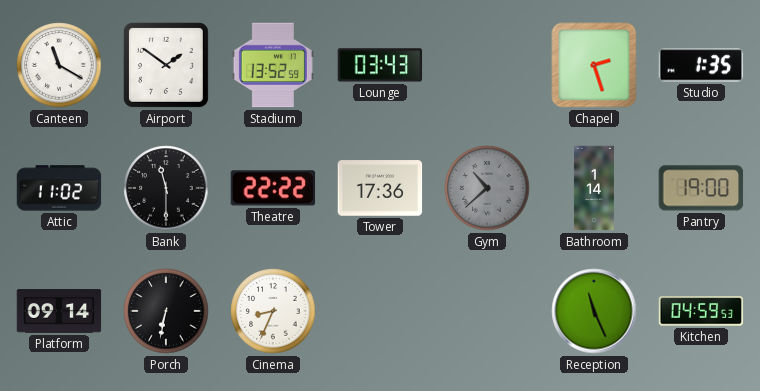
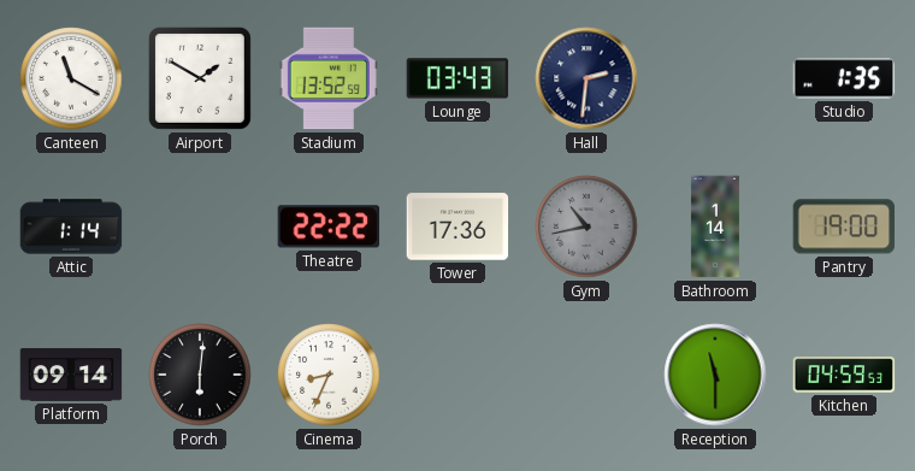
Airport: 1:51 -> 1:50 (200, 78)
Hall: none -> 2:31 (586, 78)
Chapel: 2:27 -> none (594, 65)
Attic: 11:02 -> 1:14 (71, 226)
Bank: 11:30 -> none (166, 188)
Gym: 10:38 -> 10:43 (586, 226)
Porch: 6:32 -> 6:01 (200, 375)
Reception: 11:26 -> 11:30 (715, 375)
